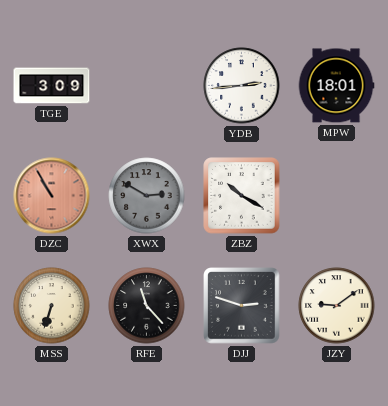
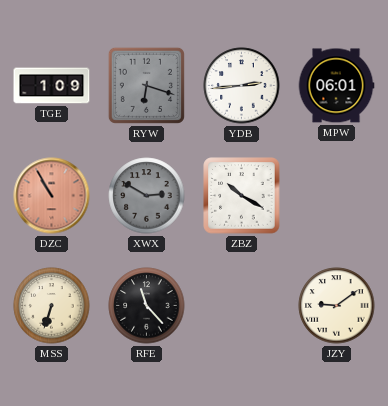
TGE: 3:09 -> 1:09 (52, 86)
RYW: none -> 6:18 (146, 85)
MPW: 18:01 -> 06:01 (336, 86)
DJJ: 2:48 -> none (242, 306)
